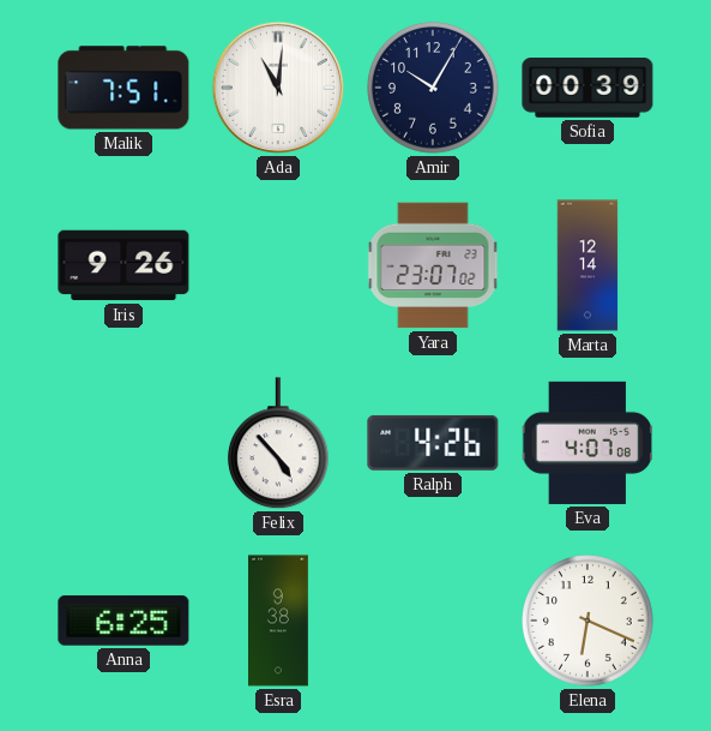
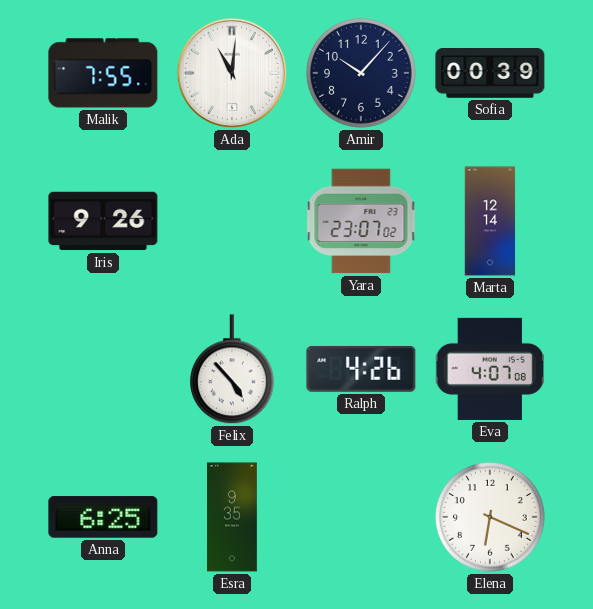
Malik: 7:51 -> 7:55 (103, 73)
Amir: 10:05 -> 10:07 (362, 74)
Esra: 9:38 -> 9:35 (233, 517)
